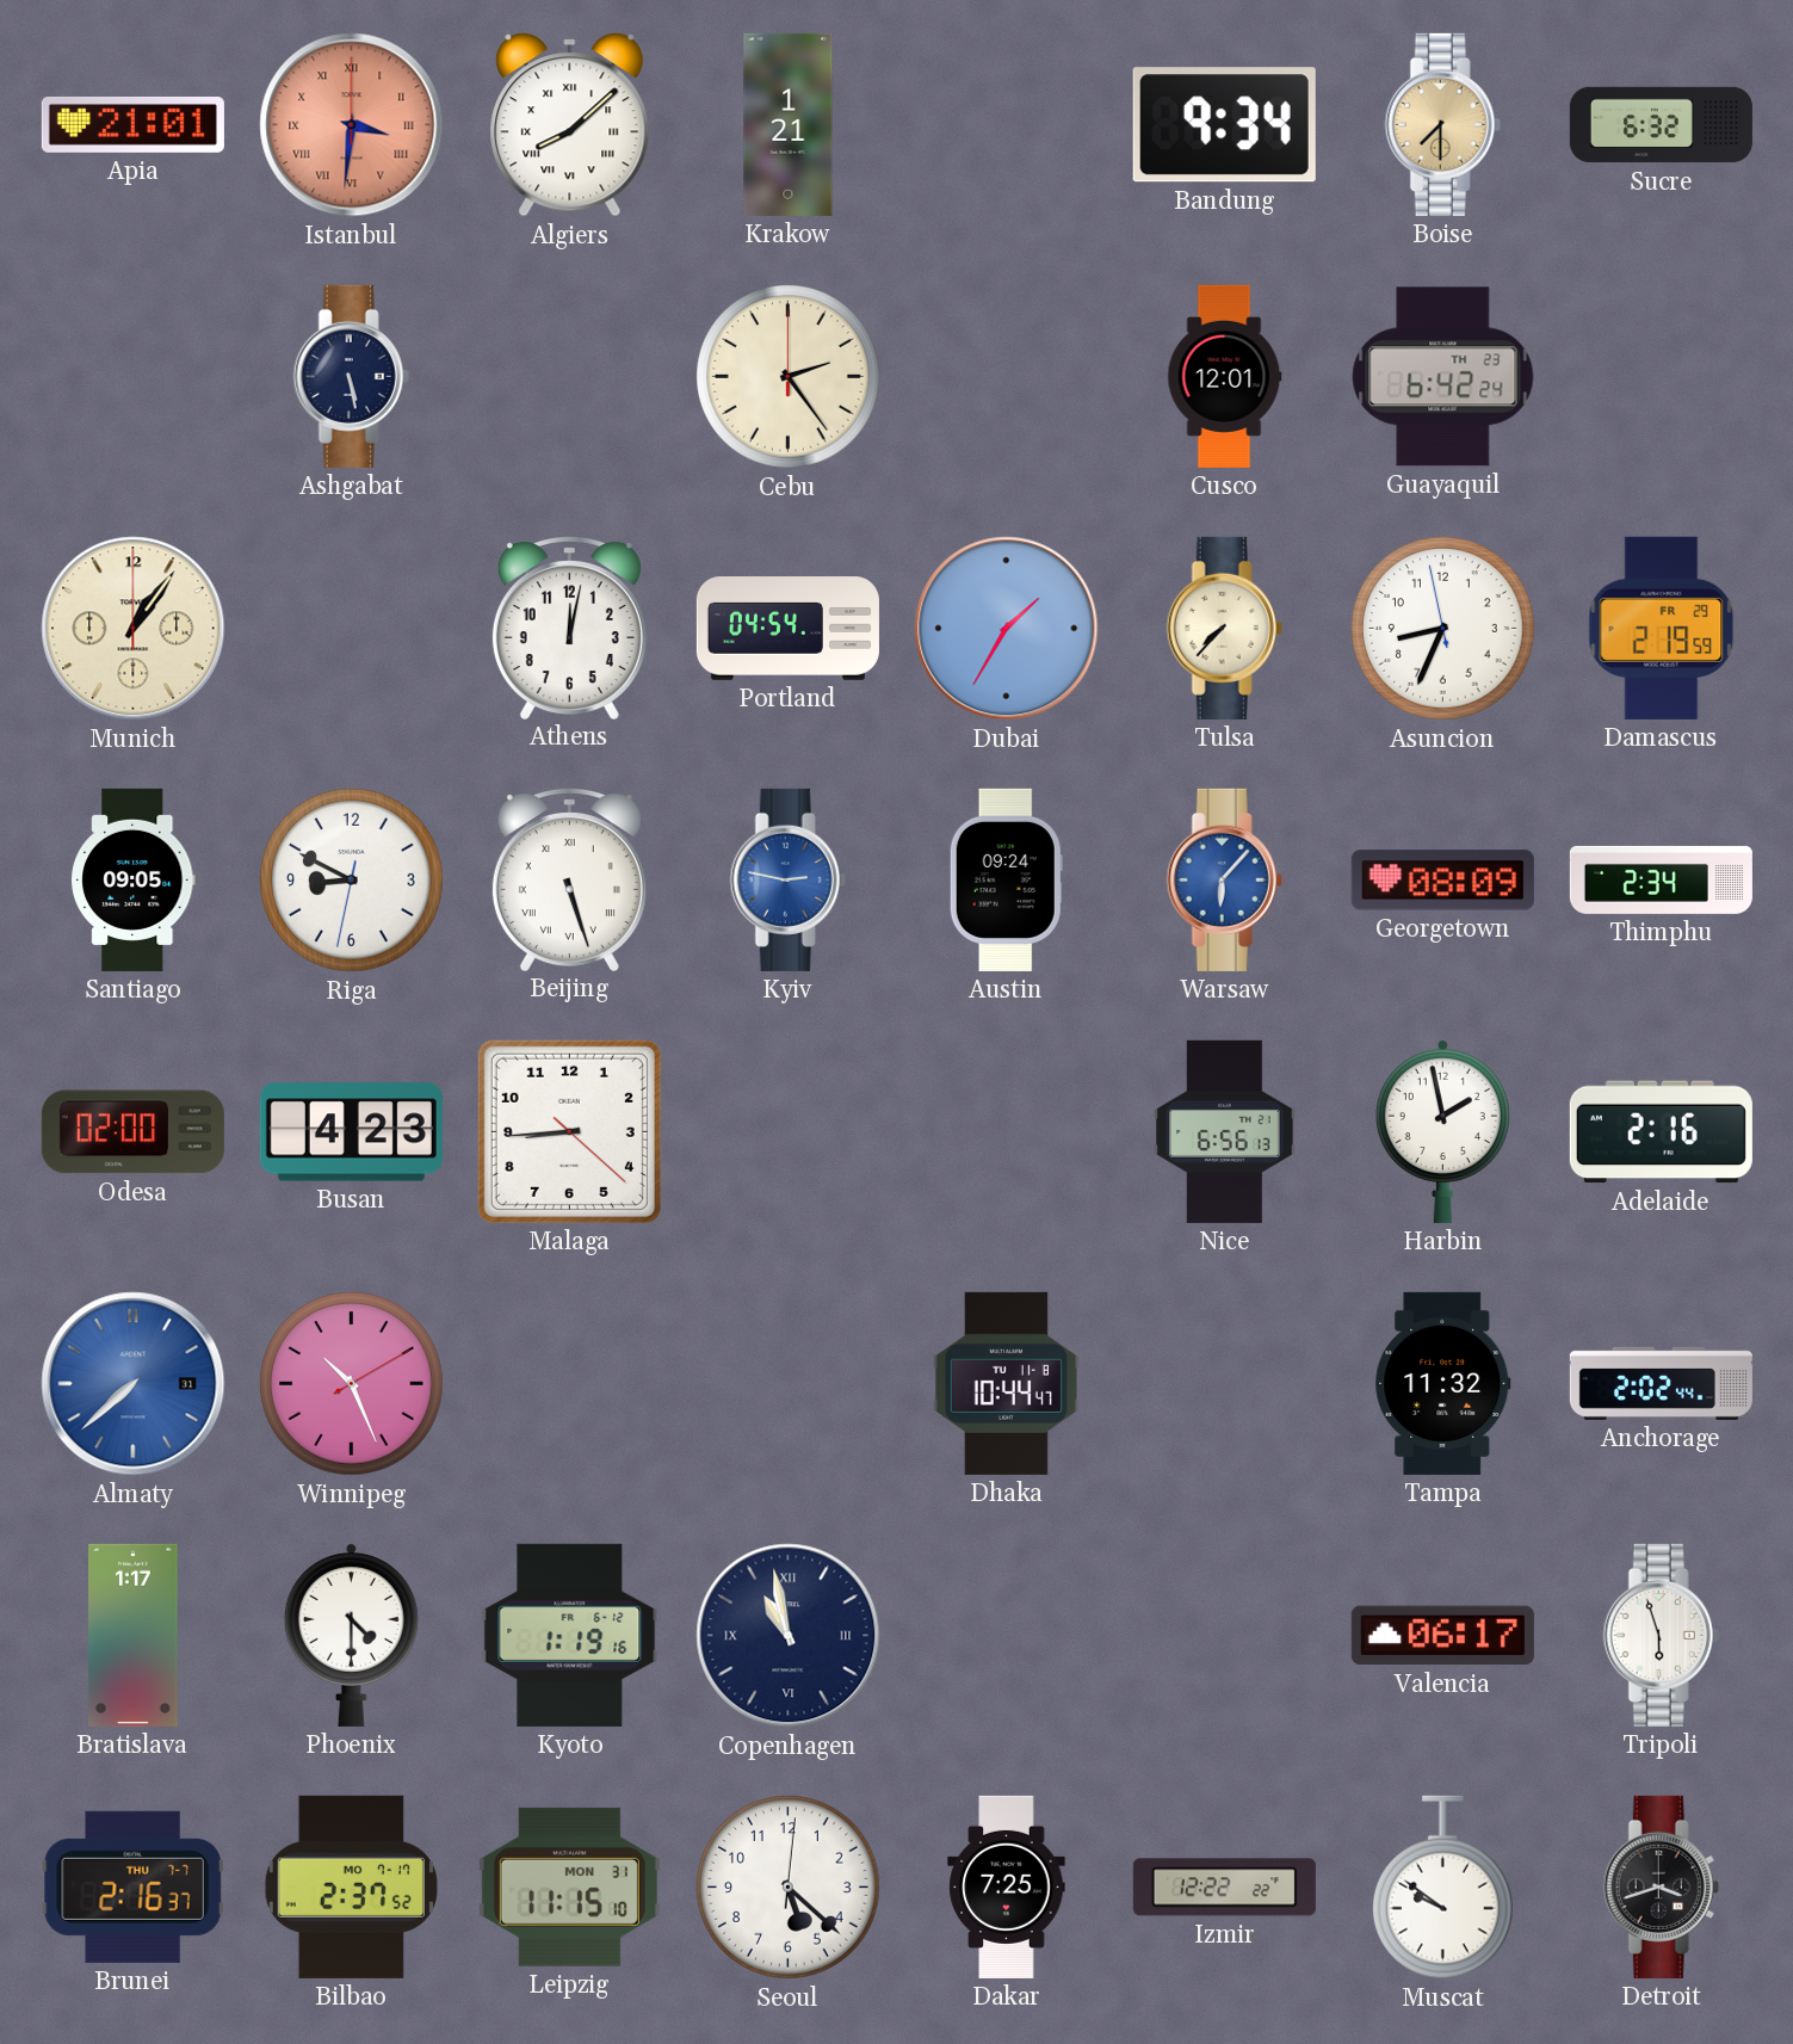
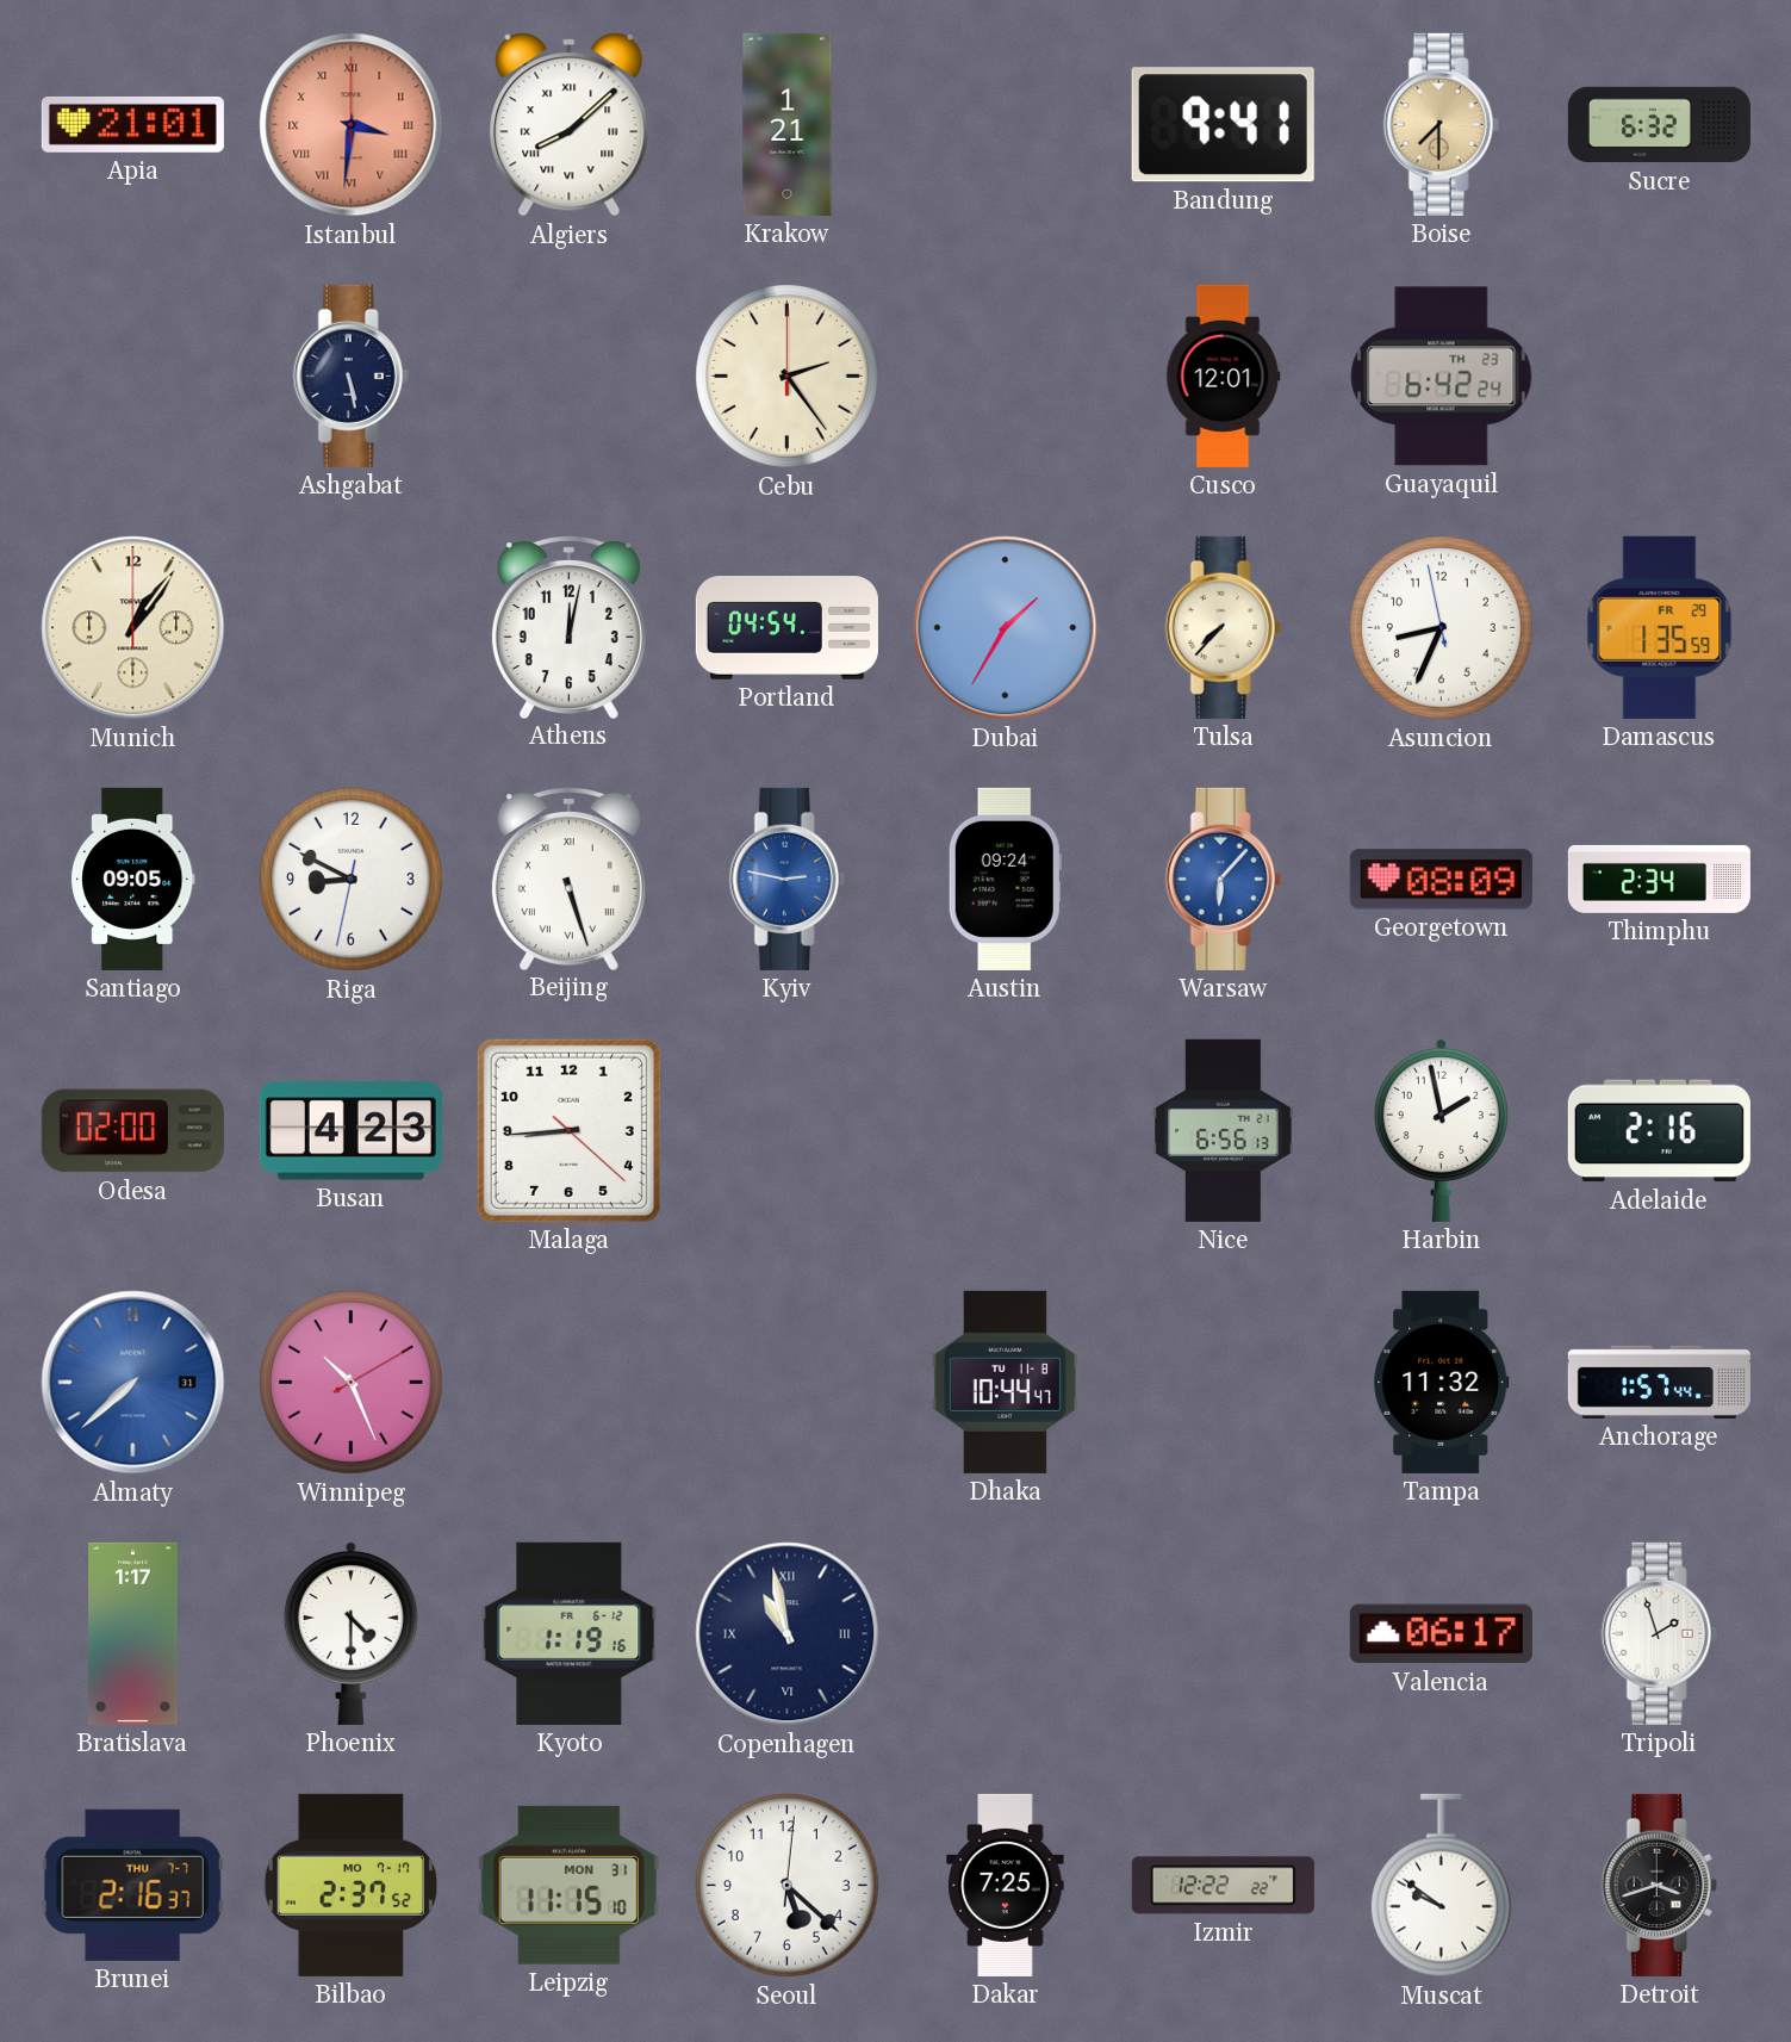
Bandung: 9:34 -> 9:41 (1223, 125)
Damascus: 2:19 -> 1:35 (1660, 627)
Anchorage: 2:02 -> 1:57 (1659, 1382)
Tripoli: 5:57 -> 1:57 (1659, 1633)
